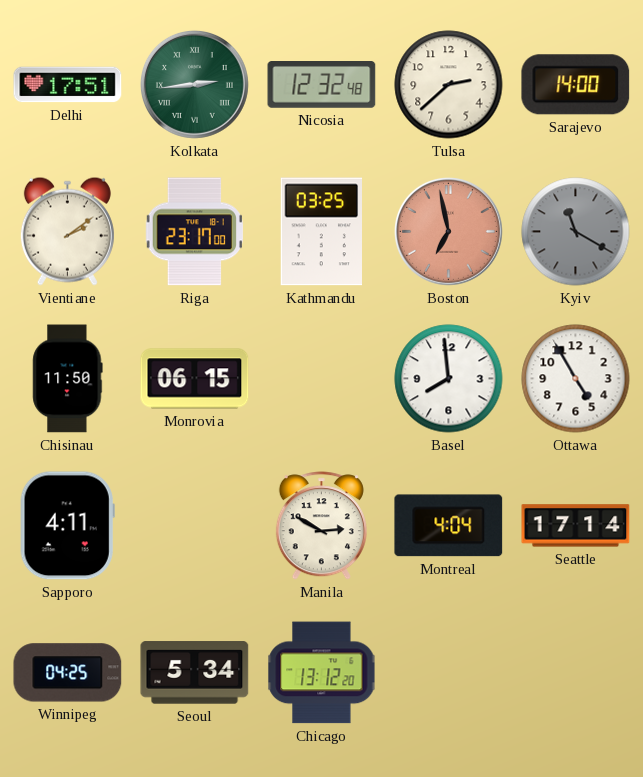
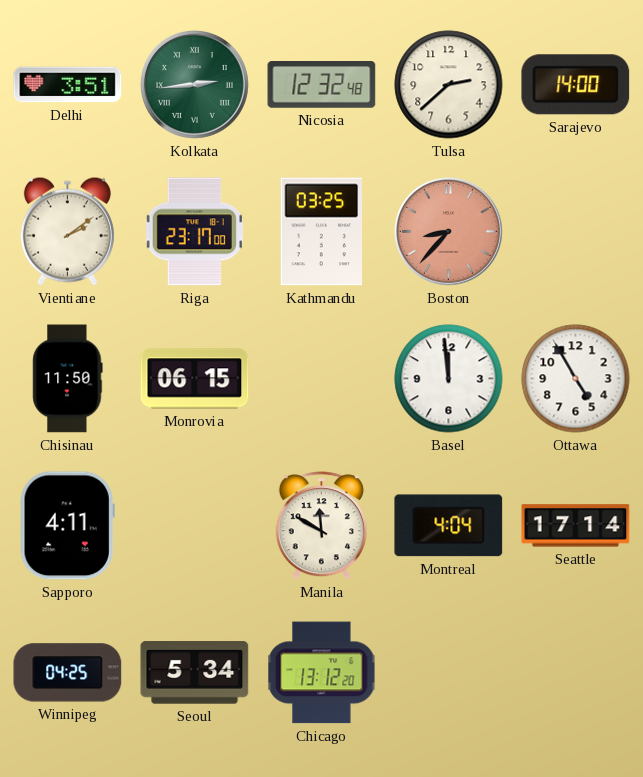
Delhi: 17:51 -> 3:51 (68, 85)
Boston: 6:58 -> 8:37 (448, 231)
Kyiv: 11:20 -> none (576, 232)
Basel: 7:59 -> 11:59 (449, 379)
Manila: 2:50 -> 11:50 (321, 526)
